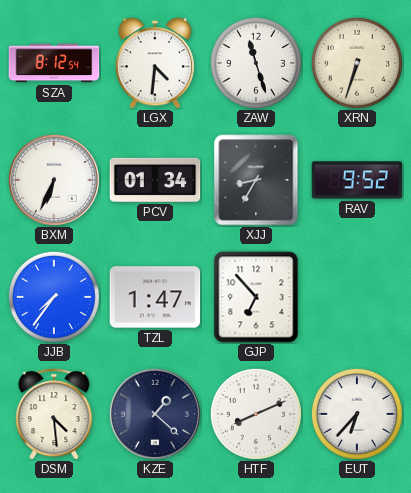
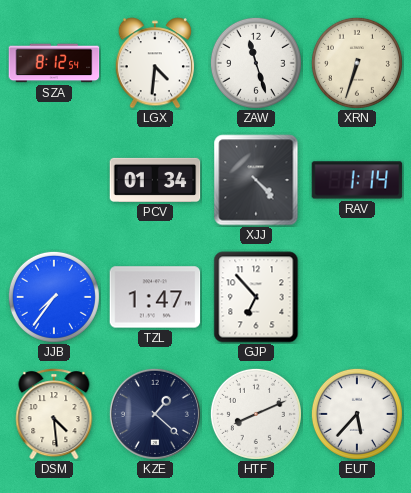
BXM: 6:34 -> none (54, 180)
XJJ: 8:35 -> 4:23 (256, 180)
RAV: 9:52 -> 1:14 (357, 180)
EUT: 6:37 -> 5:37 (357, 414)
